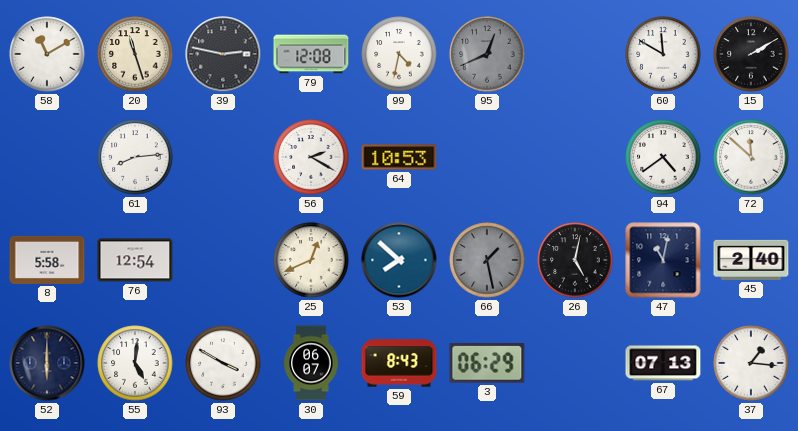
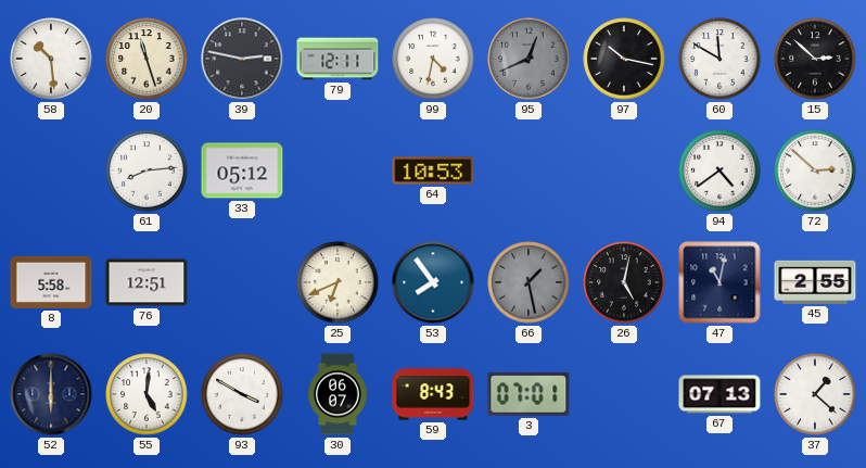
58: 11:10 -> 10:29 (51, 59)
79: 12:08 -> 12:11 (338, 59)
97: none -> 10:17 (624, 59)
15: 2:10 -> 2:52 (815, 59)
33: none -> 05:12 (242, 170)
56: 2:20 -> none (311, 157)
72: 11:52 -> 2:52 (815, 170)
76: 12:54 -> 12:51 (147, 282)
25: 12:41 -> 6:41 (338, 282)
53: 7:52 -> 7:54 (433, 282)
45: 2:40 -> 2:55 (815, 282)
3: 06:29 -> 07:01 (528, 394)
37: 1:16 -> 1:22 (815, 394)
